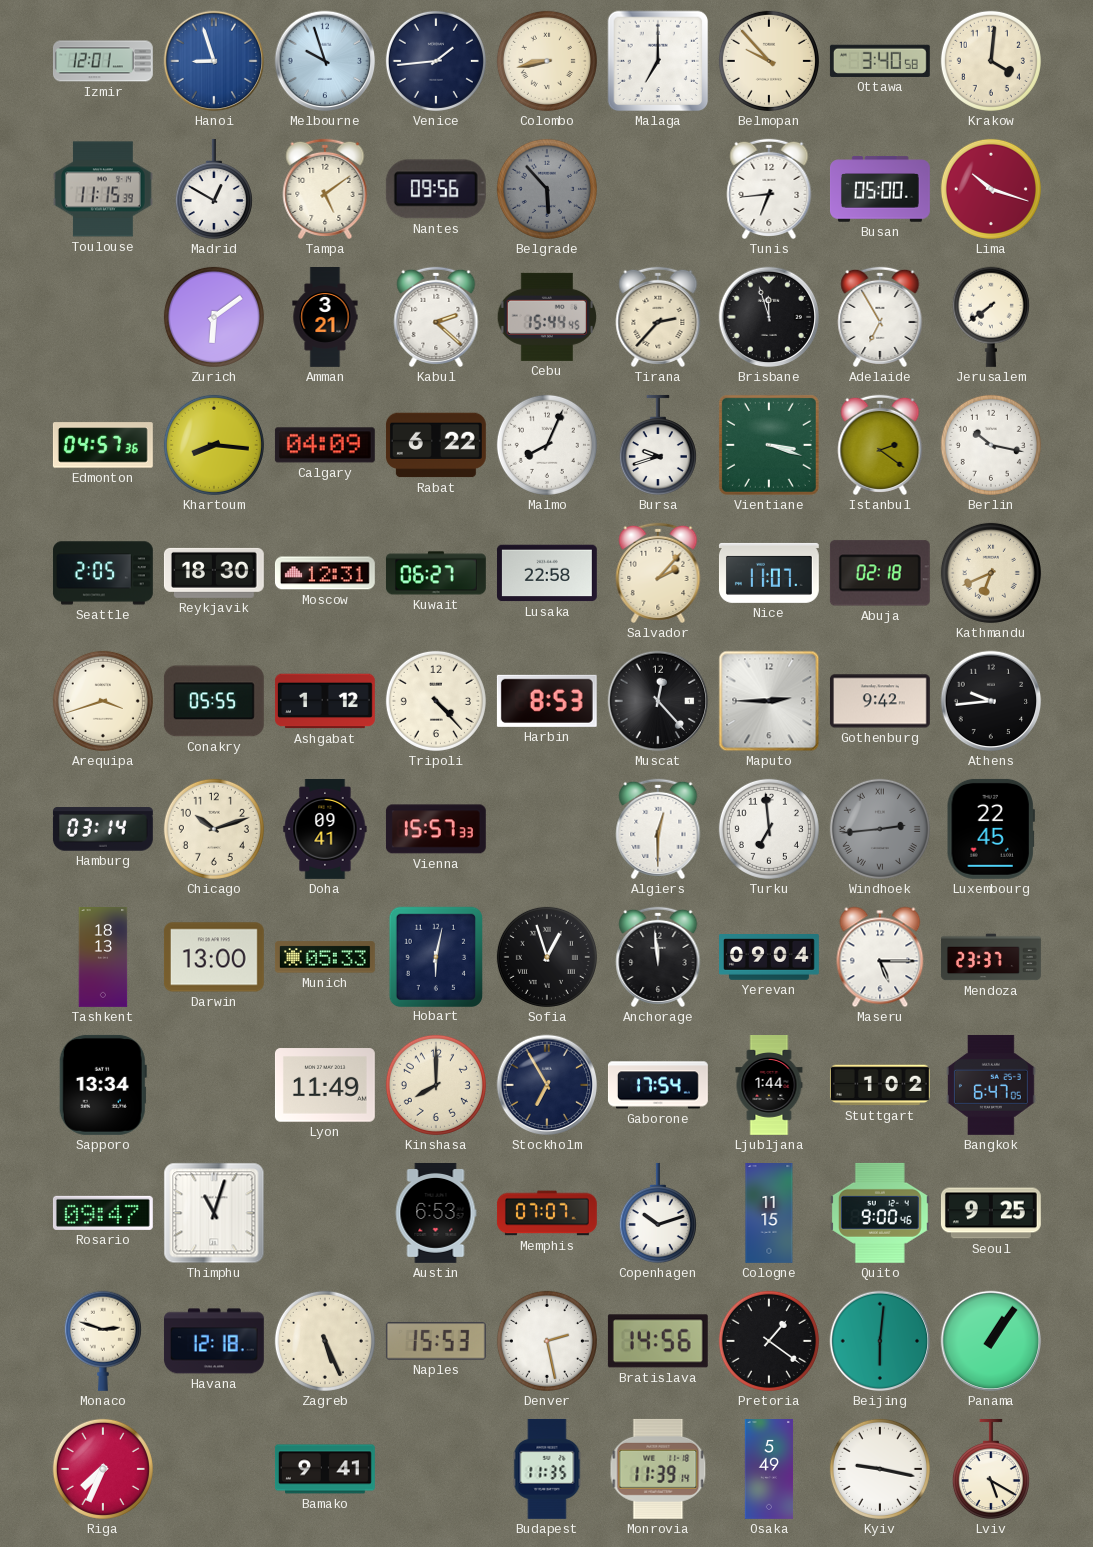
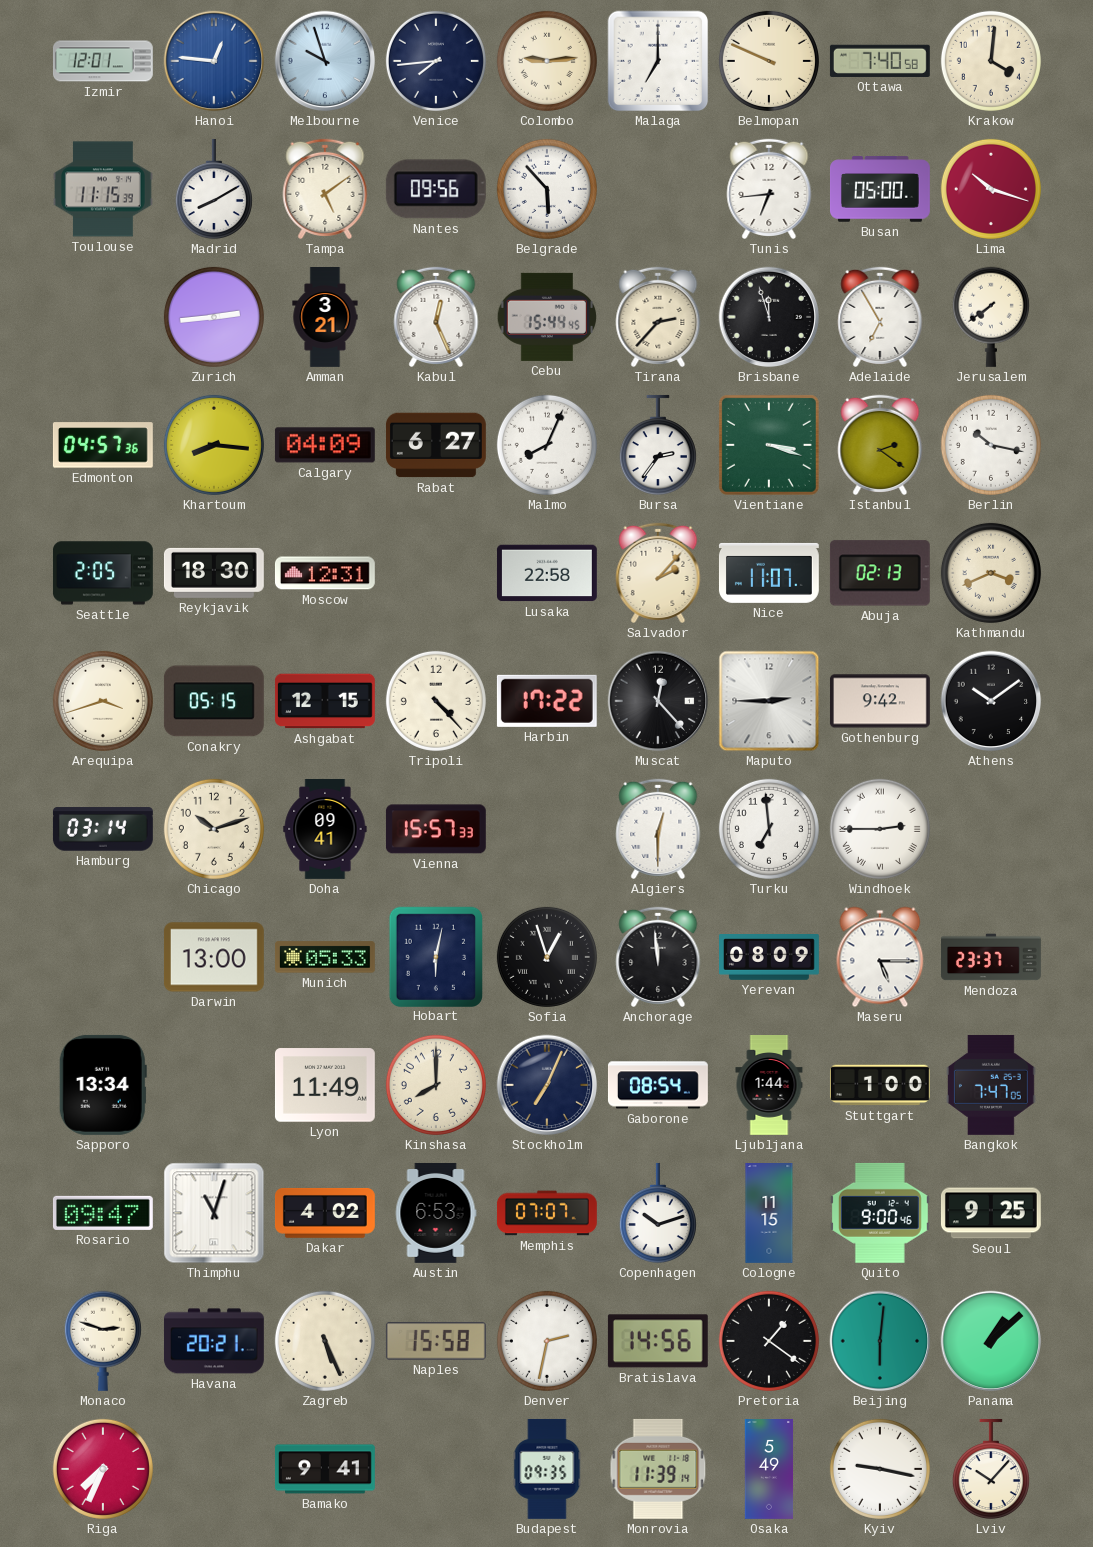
Hanoi: 8:57 -> 12:46 (214, 61)
Venice: 1:44 -> 7:44 (436, 61)
Colombo: 8:43 -> 9:14 (547, 61)
Belmopan: 9:53 -> 9:49 (769, 61)
Ottawa: 3:40 -> 7:40 (880, 61)
Madrid: 12:50 -> 8:10 (214, 189)
Belgrade dial: grey -> white (547, 189)
Zurich: 6:09 -> 2:44 (214, 317)
Kabul: 2:22 -> 12:26 (436, 317)
Rabat: 6:22 -> 6:27 (436, 445)
Bursa: 9:42 -> 2:36 (658, 445)
Kuwait: 06:27 -> none (436, 573)
Abuja: 02:18 -> 02:13 (880, 573)
Kathmandu: 6:41 -> 3:41 (991, 573)
Conakry: 05:55 -> 05:15 (214, 701)
Ashgabat: 1:12 -> 12:15 (325, 701)
Harbin: 8:53 -> 17:22 (547, 701)
Athens: 9:44 -> 10:09 (991, 701)
Windhoek: 2:44 -> 2:45 (880, 829)
Windhoek dial: grey -> white (880, 829)
Luxembourg: 22:45 -> none (991, 829)
Tashkent: 18:13 -> none (103, 958)
Yerevan: 09:04 -> 08:09 (770, 958)
Stockholm: 6:55 -> 7:04 (547, 1085)
Gaborone: 17:54 -> 08:54 (658, 1085)
Stuttgart: 1:02 -> 1:00 (880, 1085)
Bangkok: 6:47 -> 7:47 (991, 1085)
Dakar: none -> 4:02 (325, 1213)
Havana: 12:18 -> 20:21 (214, 1341)
Naples: 15:53 -> 15:58 (436, 1341)
Denver: 2:28 -> 2:32 (547, 1341)
Panama: 1:06 -> 1:08 (991, 1341)
Budapest: 11:35 -> 09:35 (547, 1469)
Lviv: 5:20 -> 10:07 (991, 1469)
